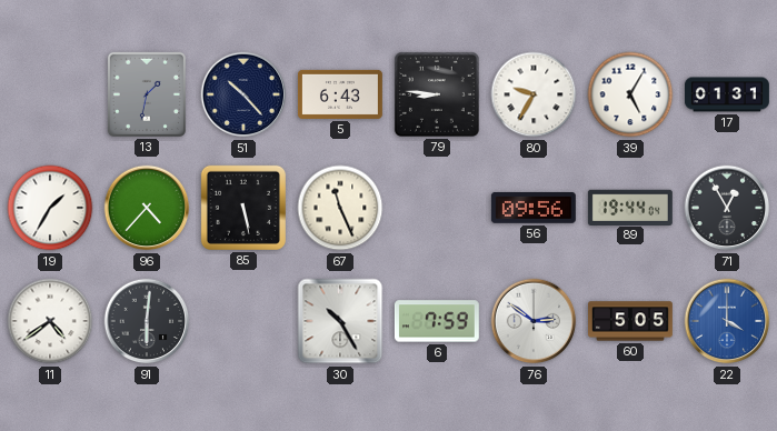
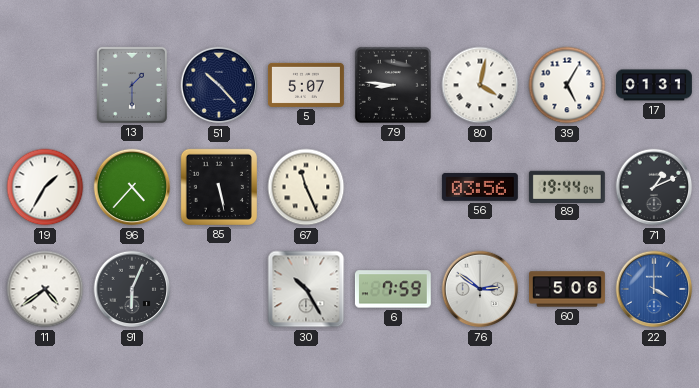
13: 1:32 -> 1:30 (132, 85)
5: 6:43 -> 5:07 (306, 85)
80: 9:35 -> 4:02 (480, 85)
56: 09:56 -> 03:56 (480, 187)
71: 12:55 -> 1:11 (654, 187)
91: 6:01 -> 6:04 (132, 289)
60: 5:05 -> 5:06 (568, 289)
